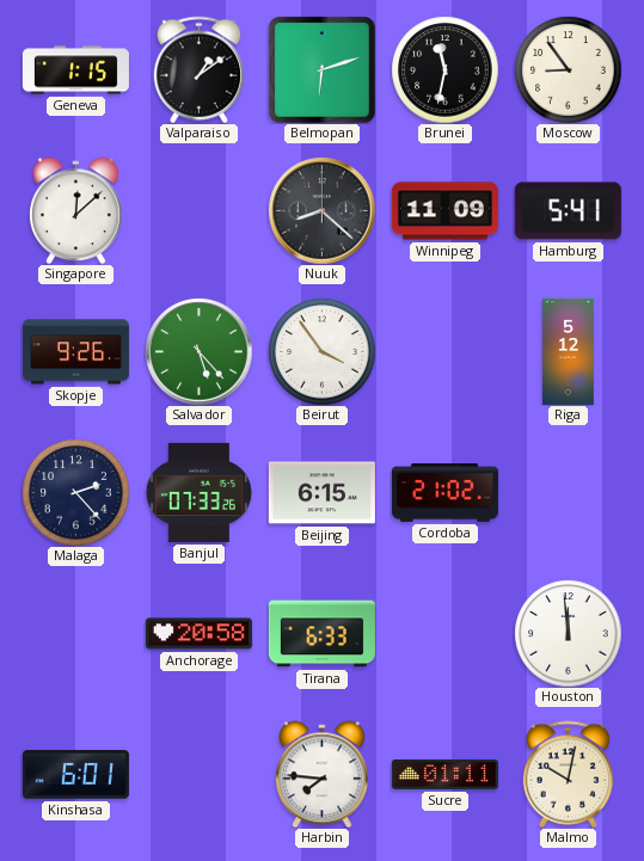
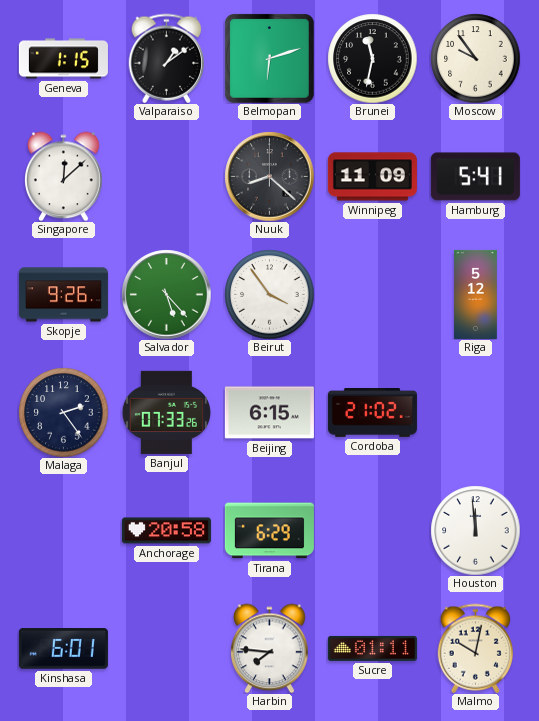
Moscow: 8:54 -> 9:54 (475, 58)
Malaga: 2:23 -> 2:24 (63, 412)
Tirana: 6:33 -> 6:29 (269, 531)
